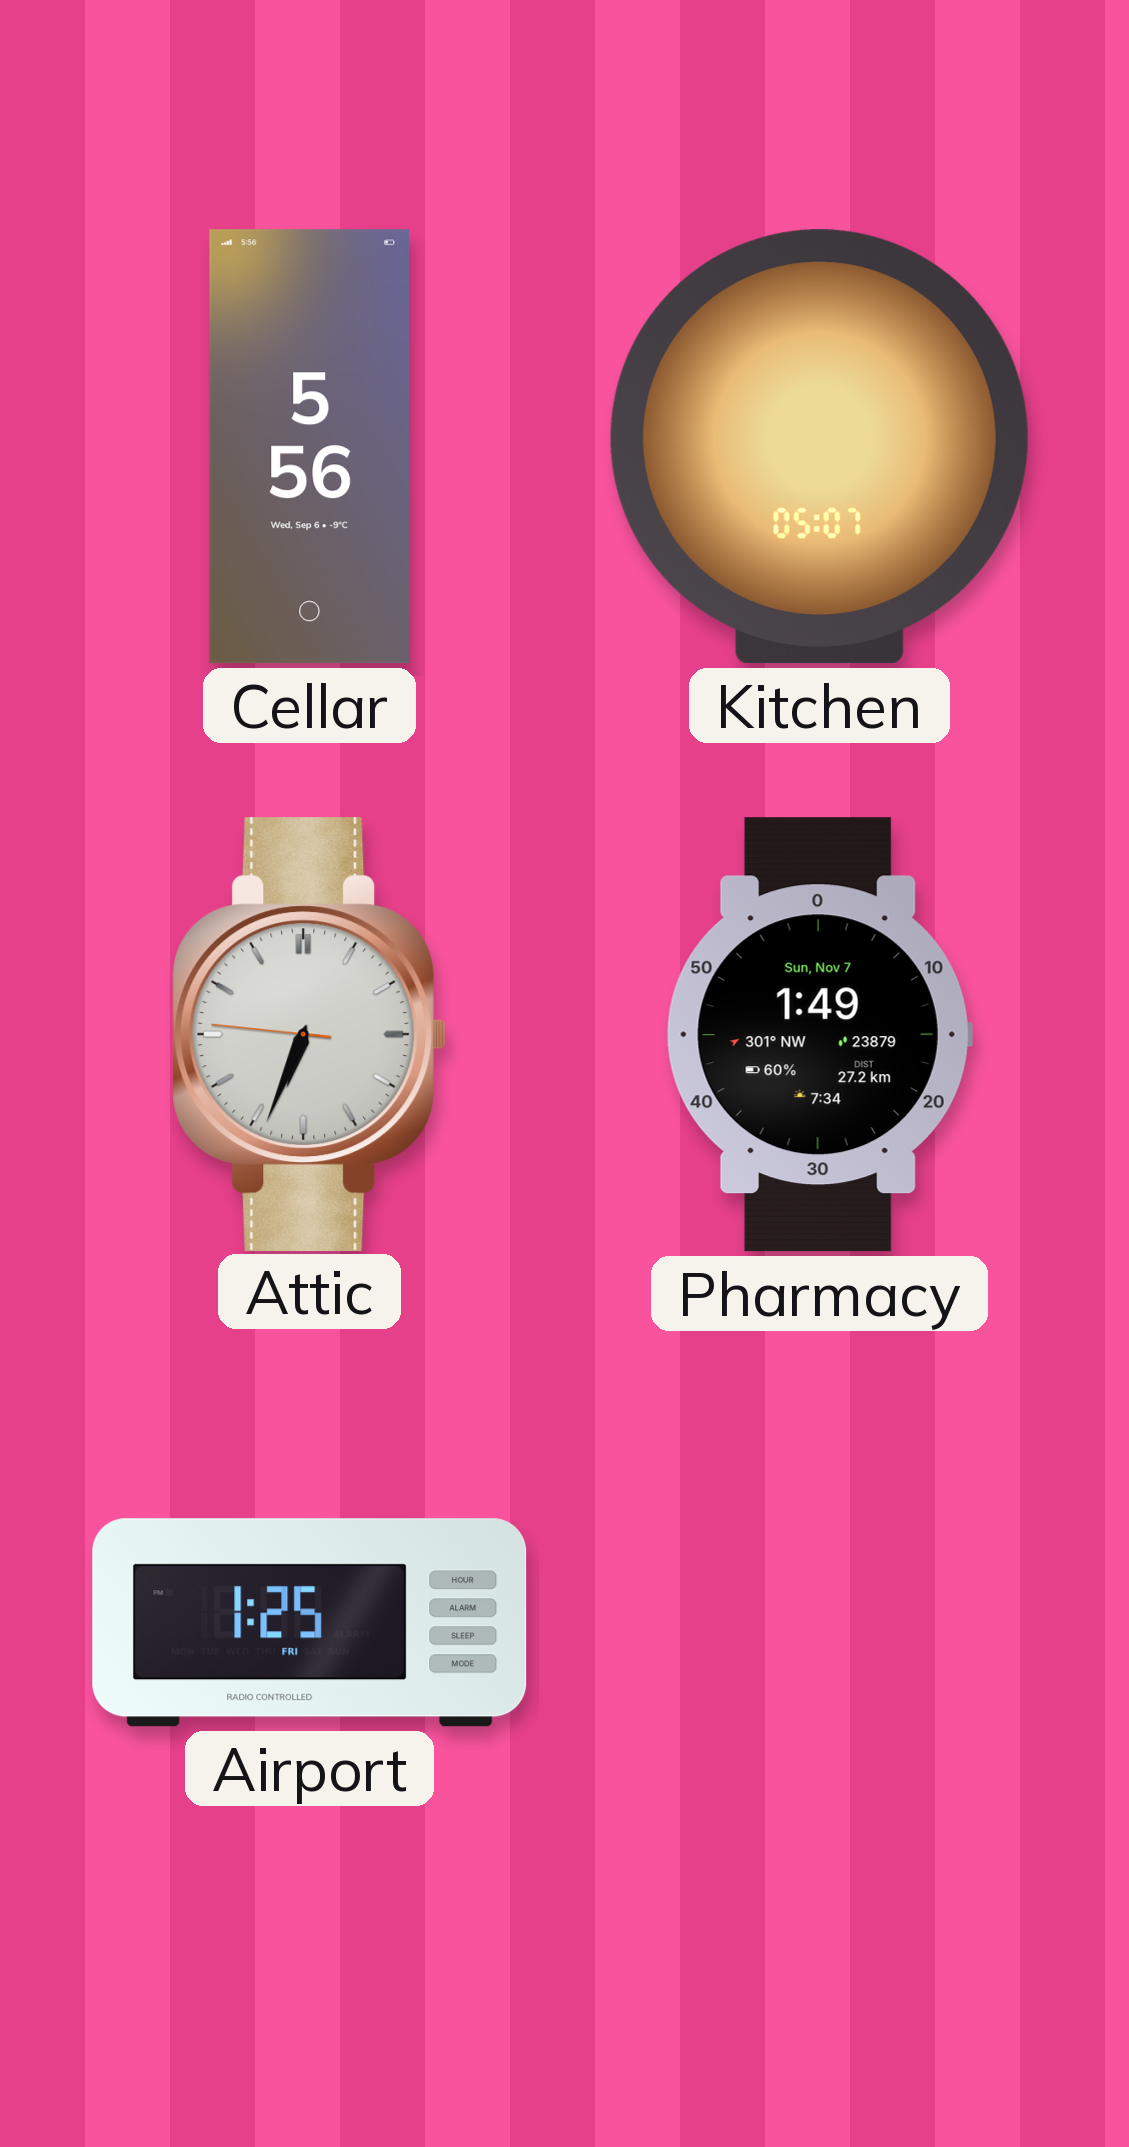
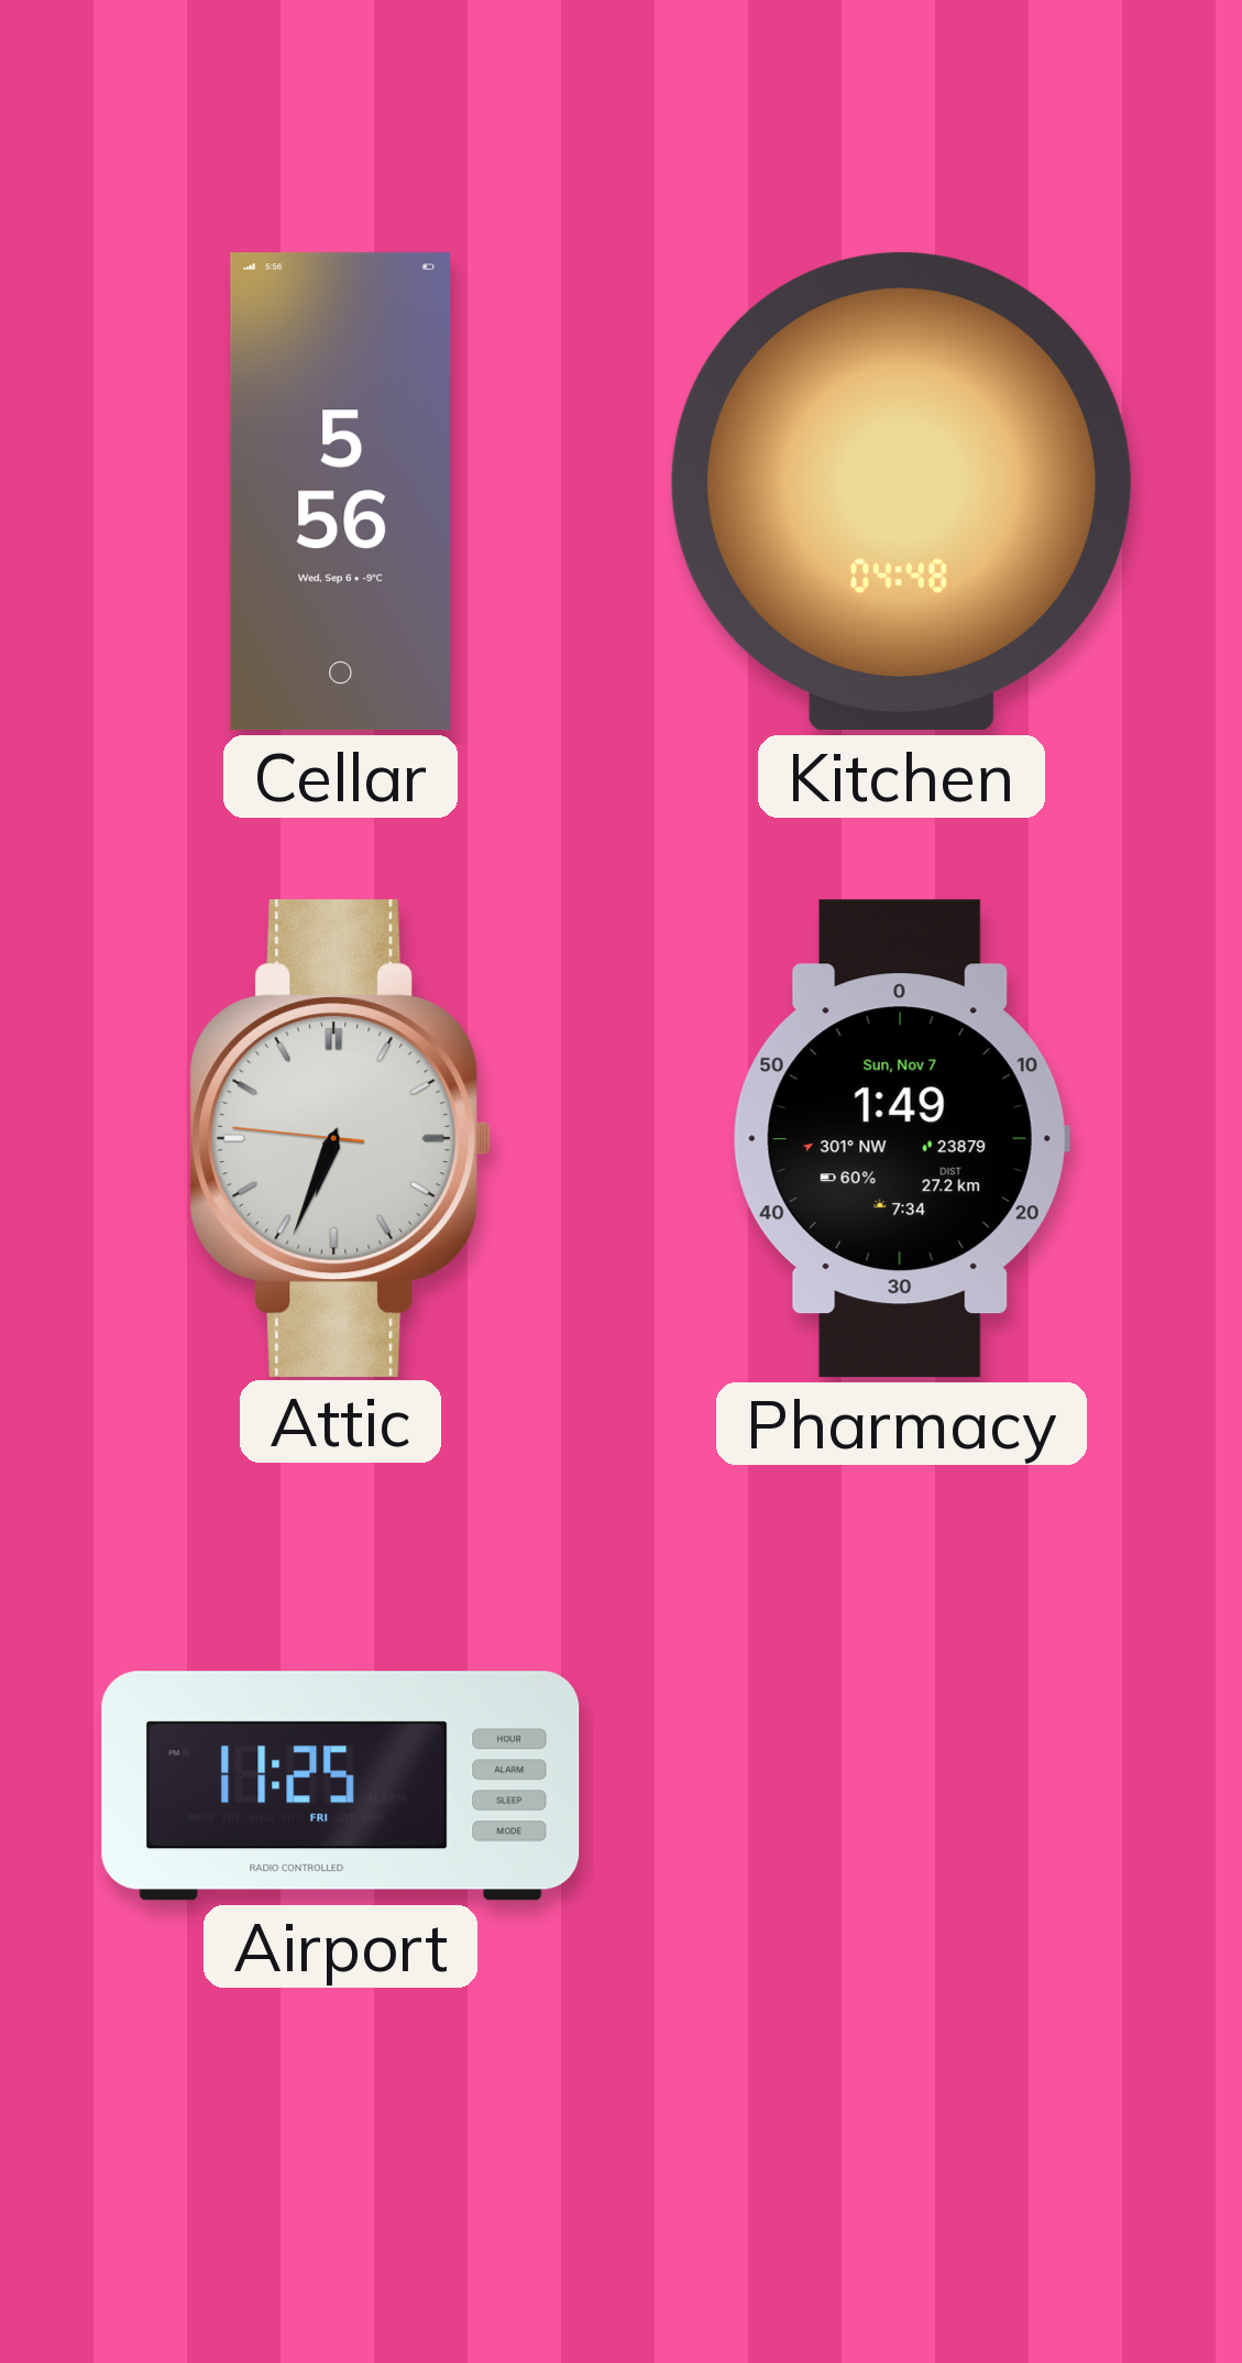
Kitchen: 05:07 -> 04:48 (901, 492)
Airport: 1:25 -> 11:25 (341, 1786)
